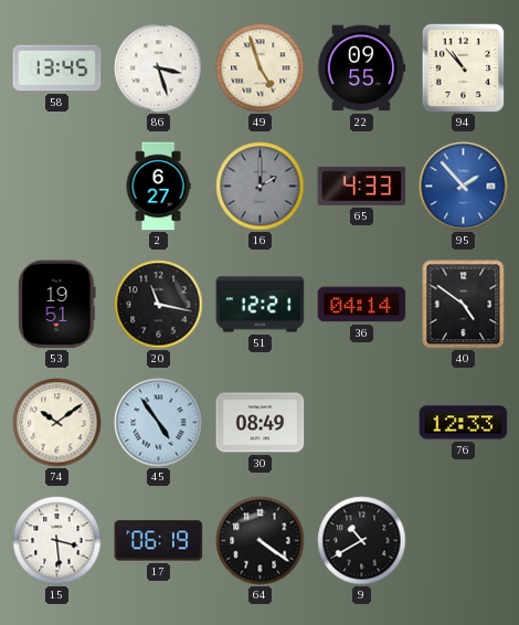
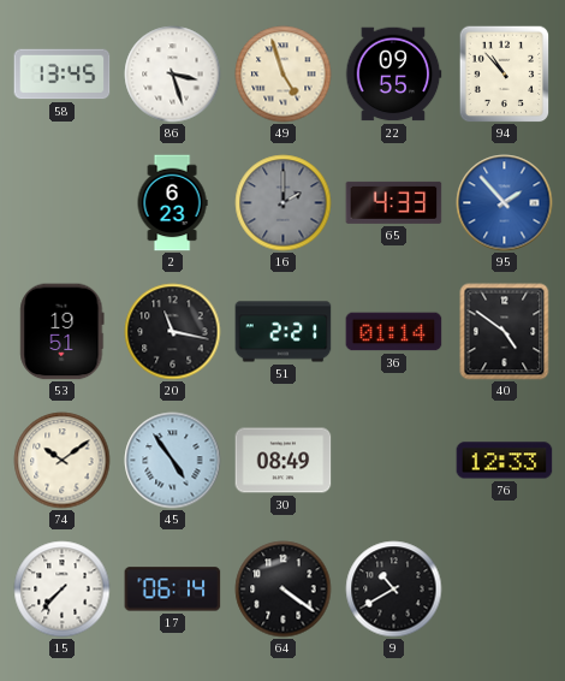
2: 6:27 -> 6:23 (172, 203)
51: 12:21 -> 2:21 (284, 332)
36: 04:14 -> 01:14 (394, 332)
15: 3:29 -> 7:37 (63, 590)
17: 06:19 -> 06:14 (173, 590)
